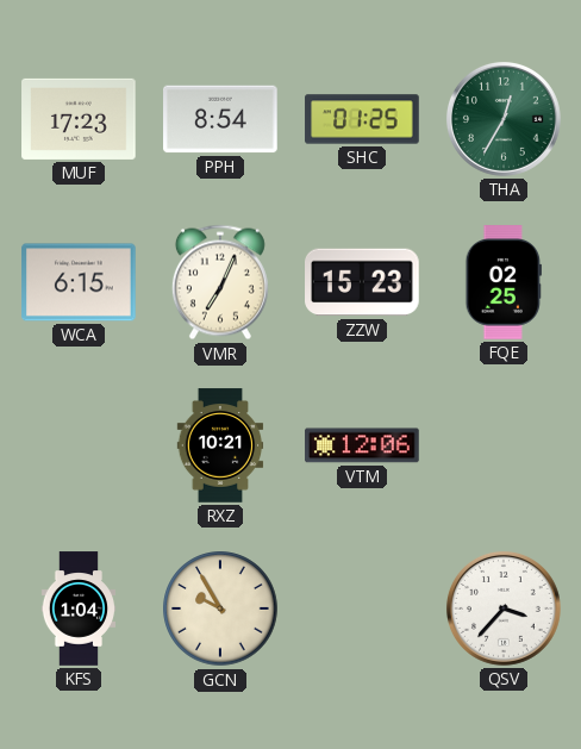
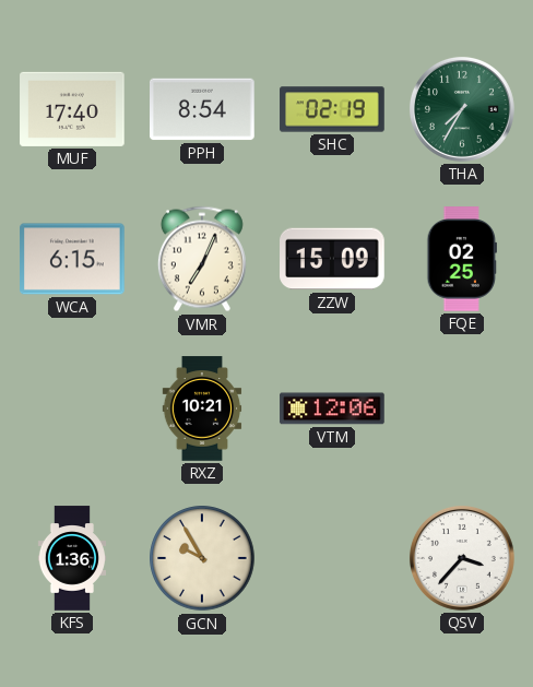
MUF: 17:23 -> 17:40 (72, 109)
SHC: 01:25 -> 02:19 (332, 109)
THA: 12:35 -> 7:35 (462, 109)
ZZW: 15:23 -> 15:09 (333, 259)
KFS: 1:04 -> 1:36 (71, 558)
